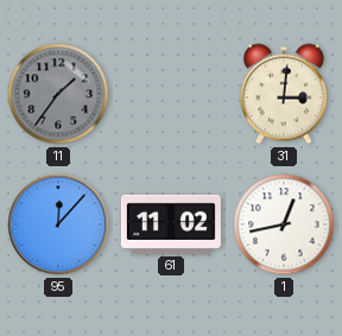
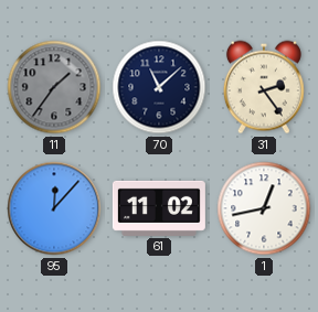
70: none -> 11:08 (159, 87)
31: 3:01 -> 2:24 (264, 87)
